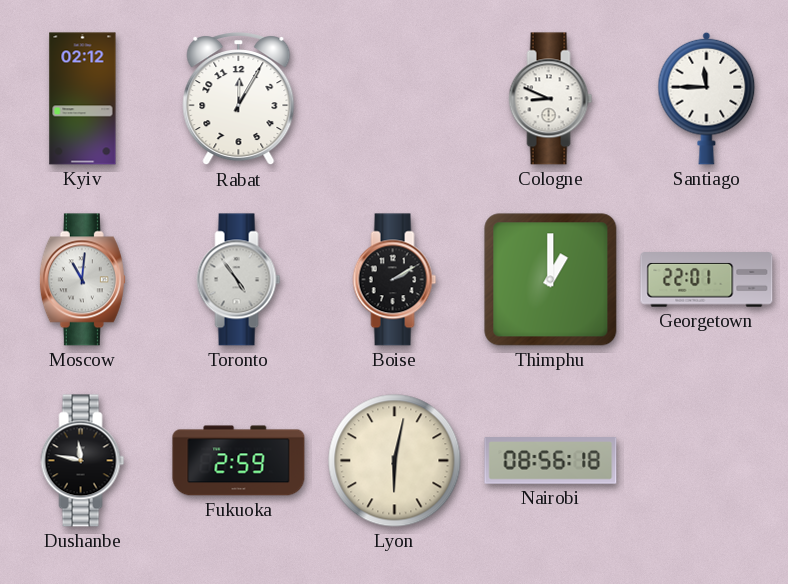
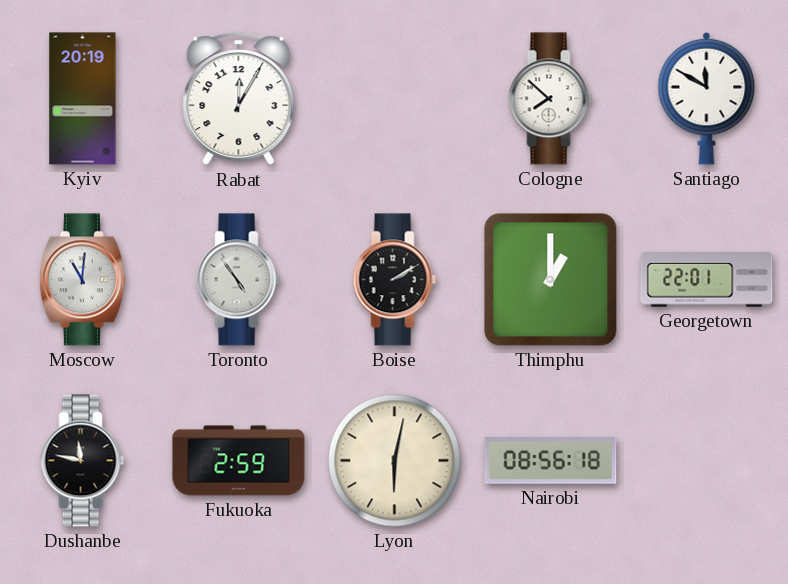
Kyiv: 02:12 -> 20:19 (83, 99)
Cologne: 8:49 -> 7:52 (551, 99)
Santiago: 11:45 -> 11:50 (707, 98)
